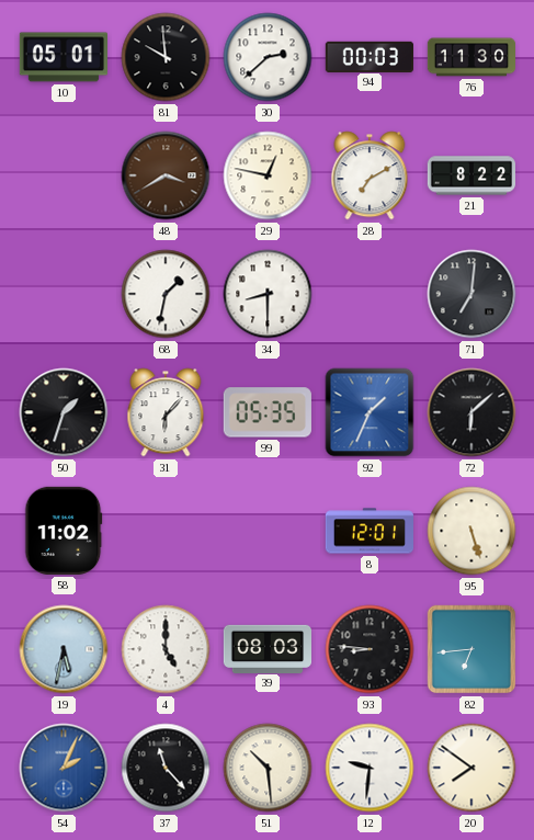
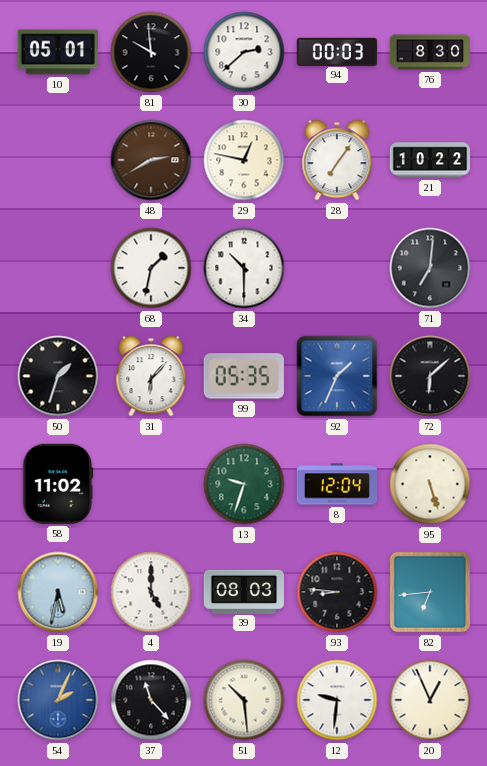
76: 11:30 -> 8:30 (429, 52)
48: 3:40 -> 2:40 (151, 160)
28: 7:10 -> 7:06 (337, 160)
21: 8:22 -> 10:22 (429, 160)
34: 8:30 -> 10:30 (244, 268)
13: none -> 9:33 (244, 484)
8: 12:01 -> 12:04 (336, 484)
20: 7:51 -> 12:56 (430, 700)
